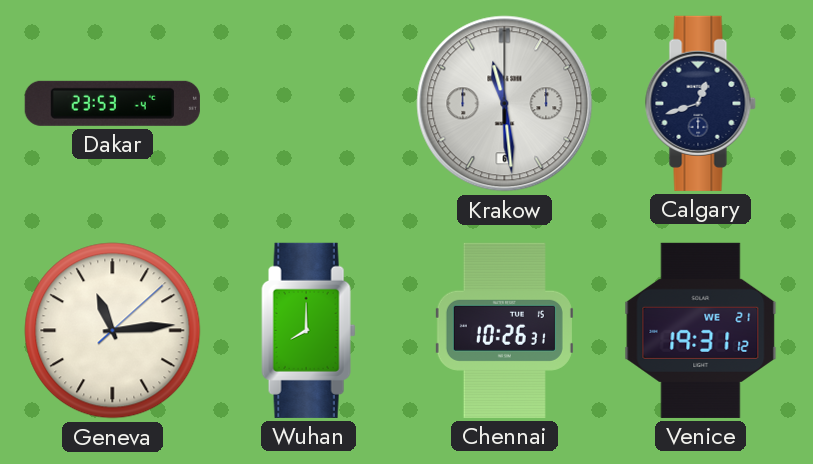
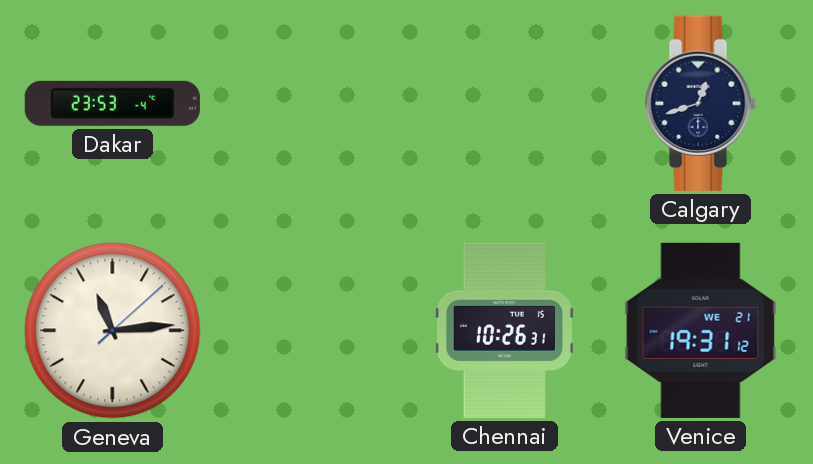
Krakow: 11:29 -> none (505, 104)
Wuhan: 8:00 -> none (309, 330)
